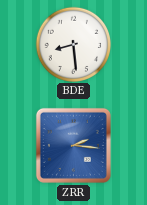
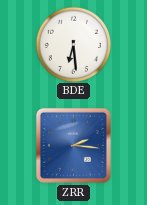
BDE: 8:29 -> 6:29 (73, 44)
